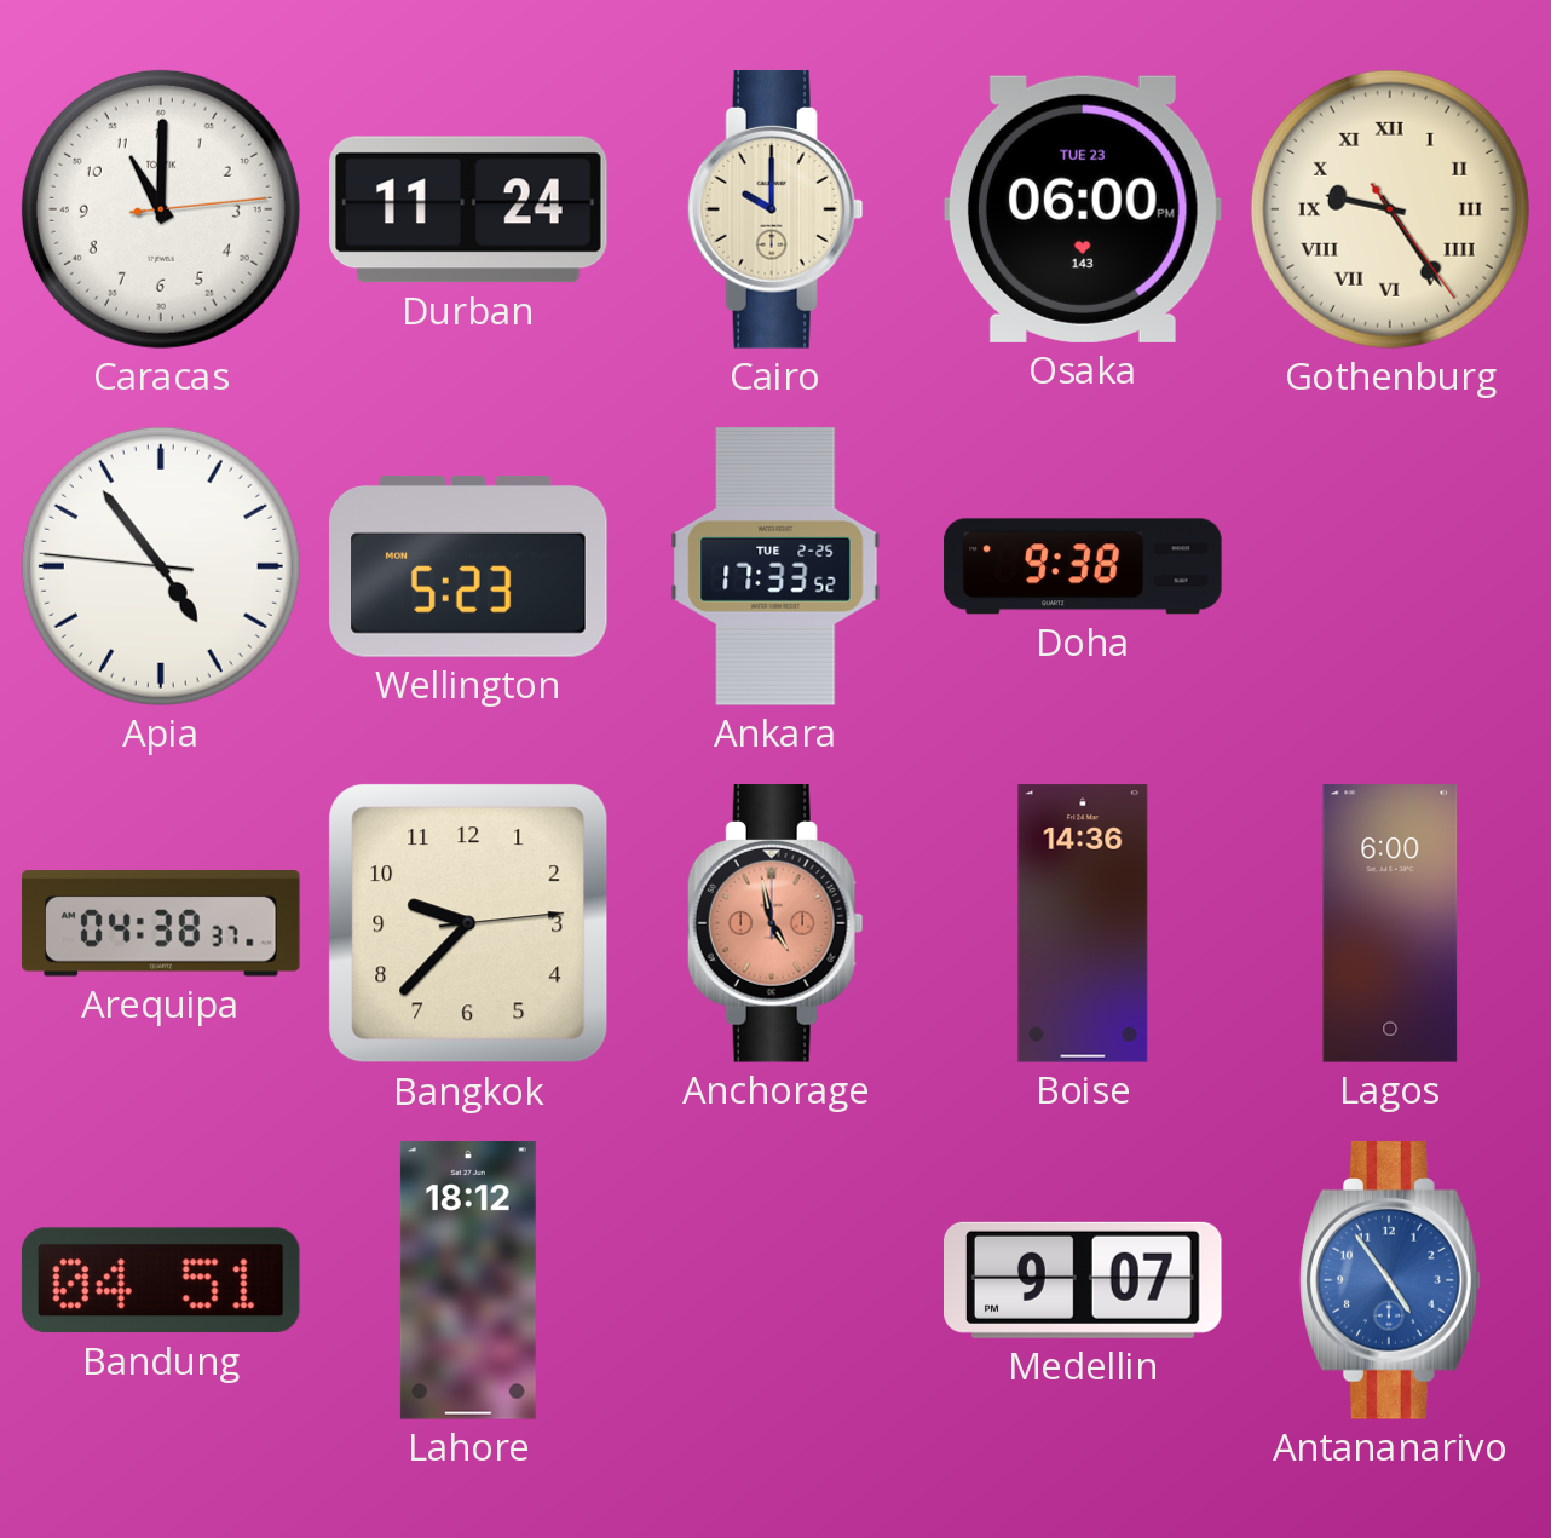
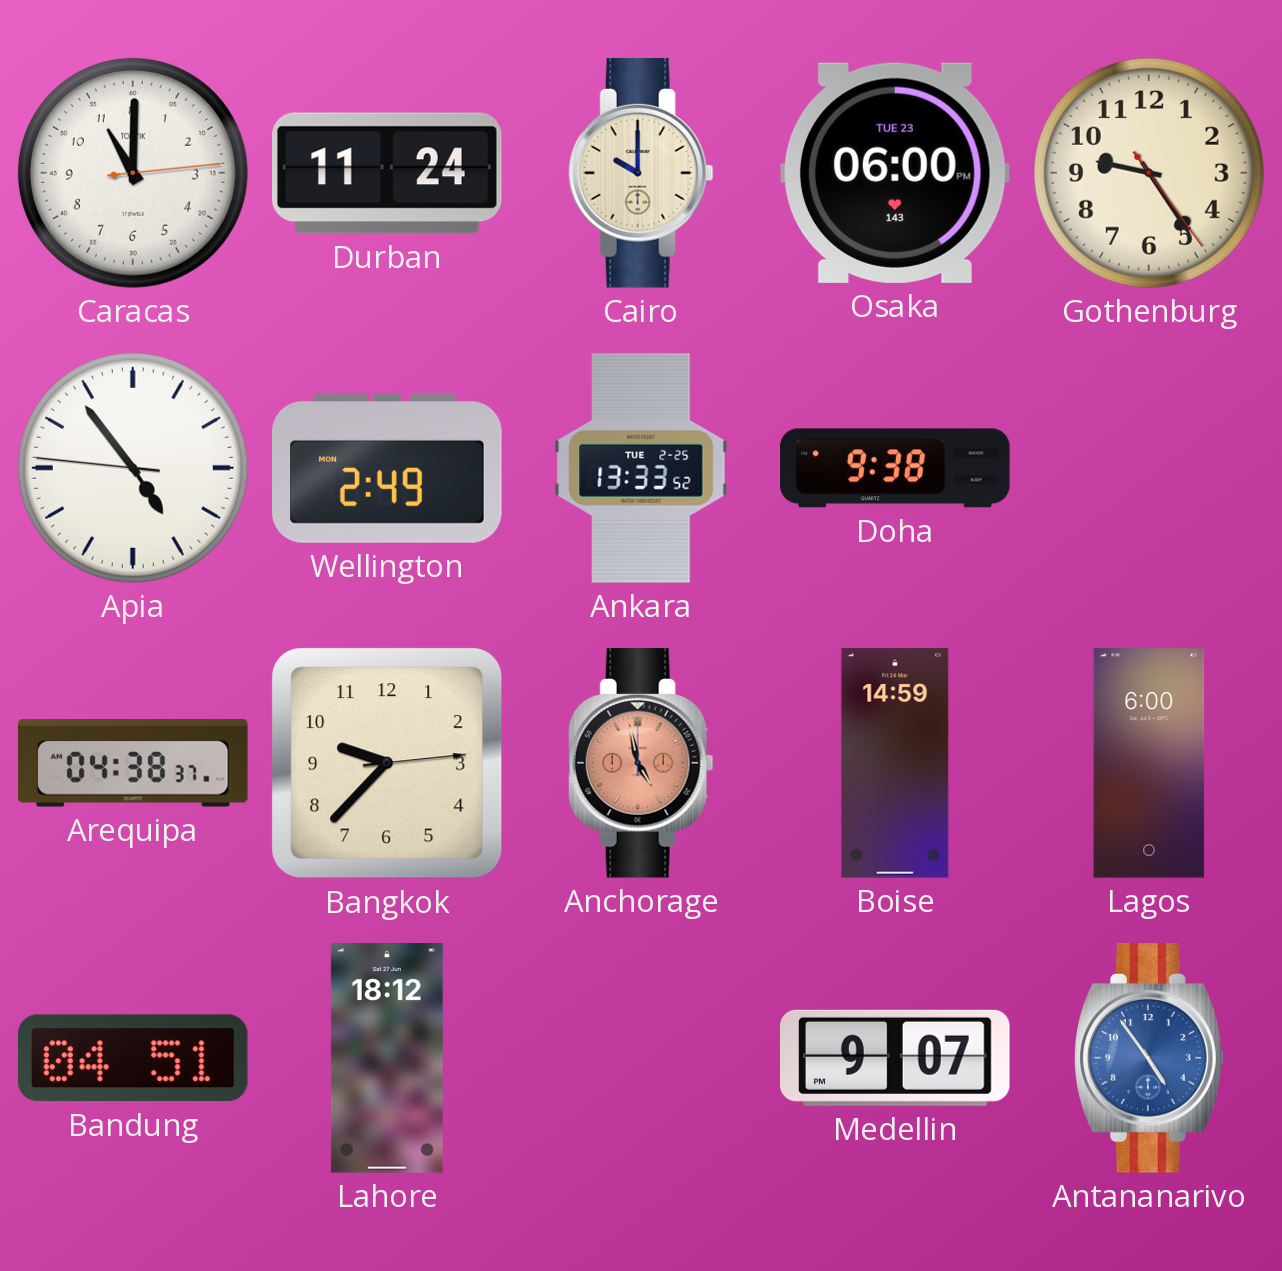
Gothenburg numerals: Roman -> Arabic (1149, 173)
Wellington: 5:23 -> 2:49 (387, 468)
Ankara: 17:33 -> 13:33 (641, 468)
Boise: 14:36 -> 14:59 (895, 763)
